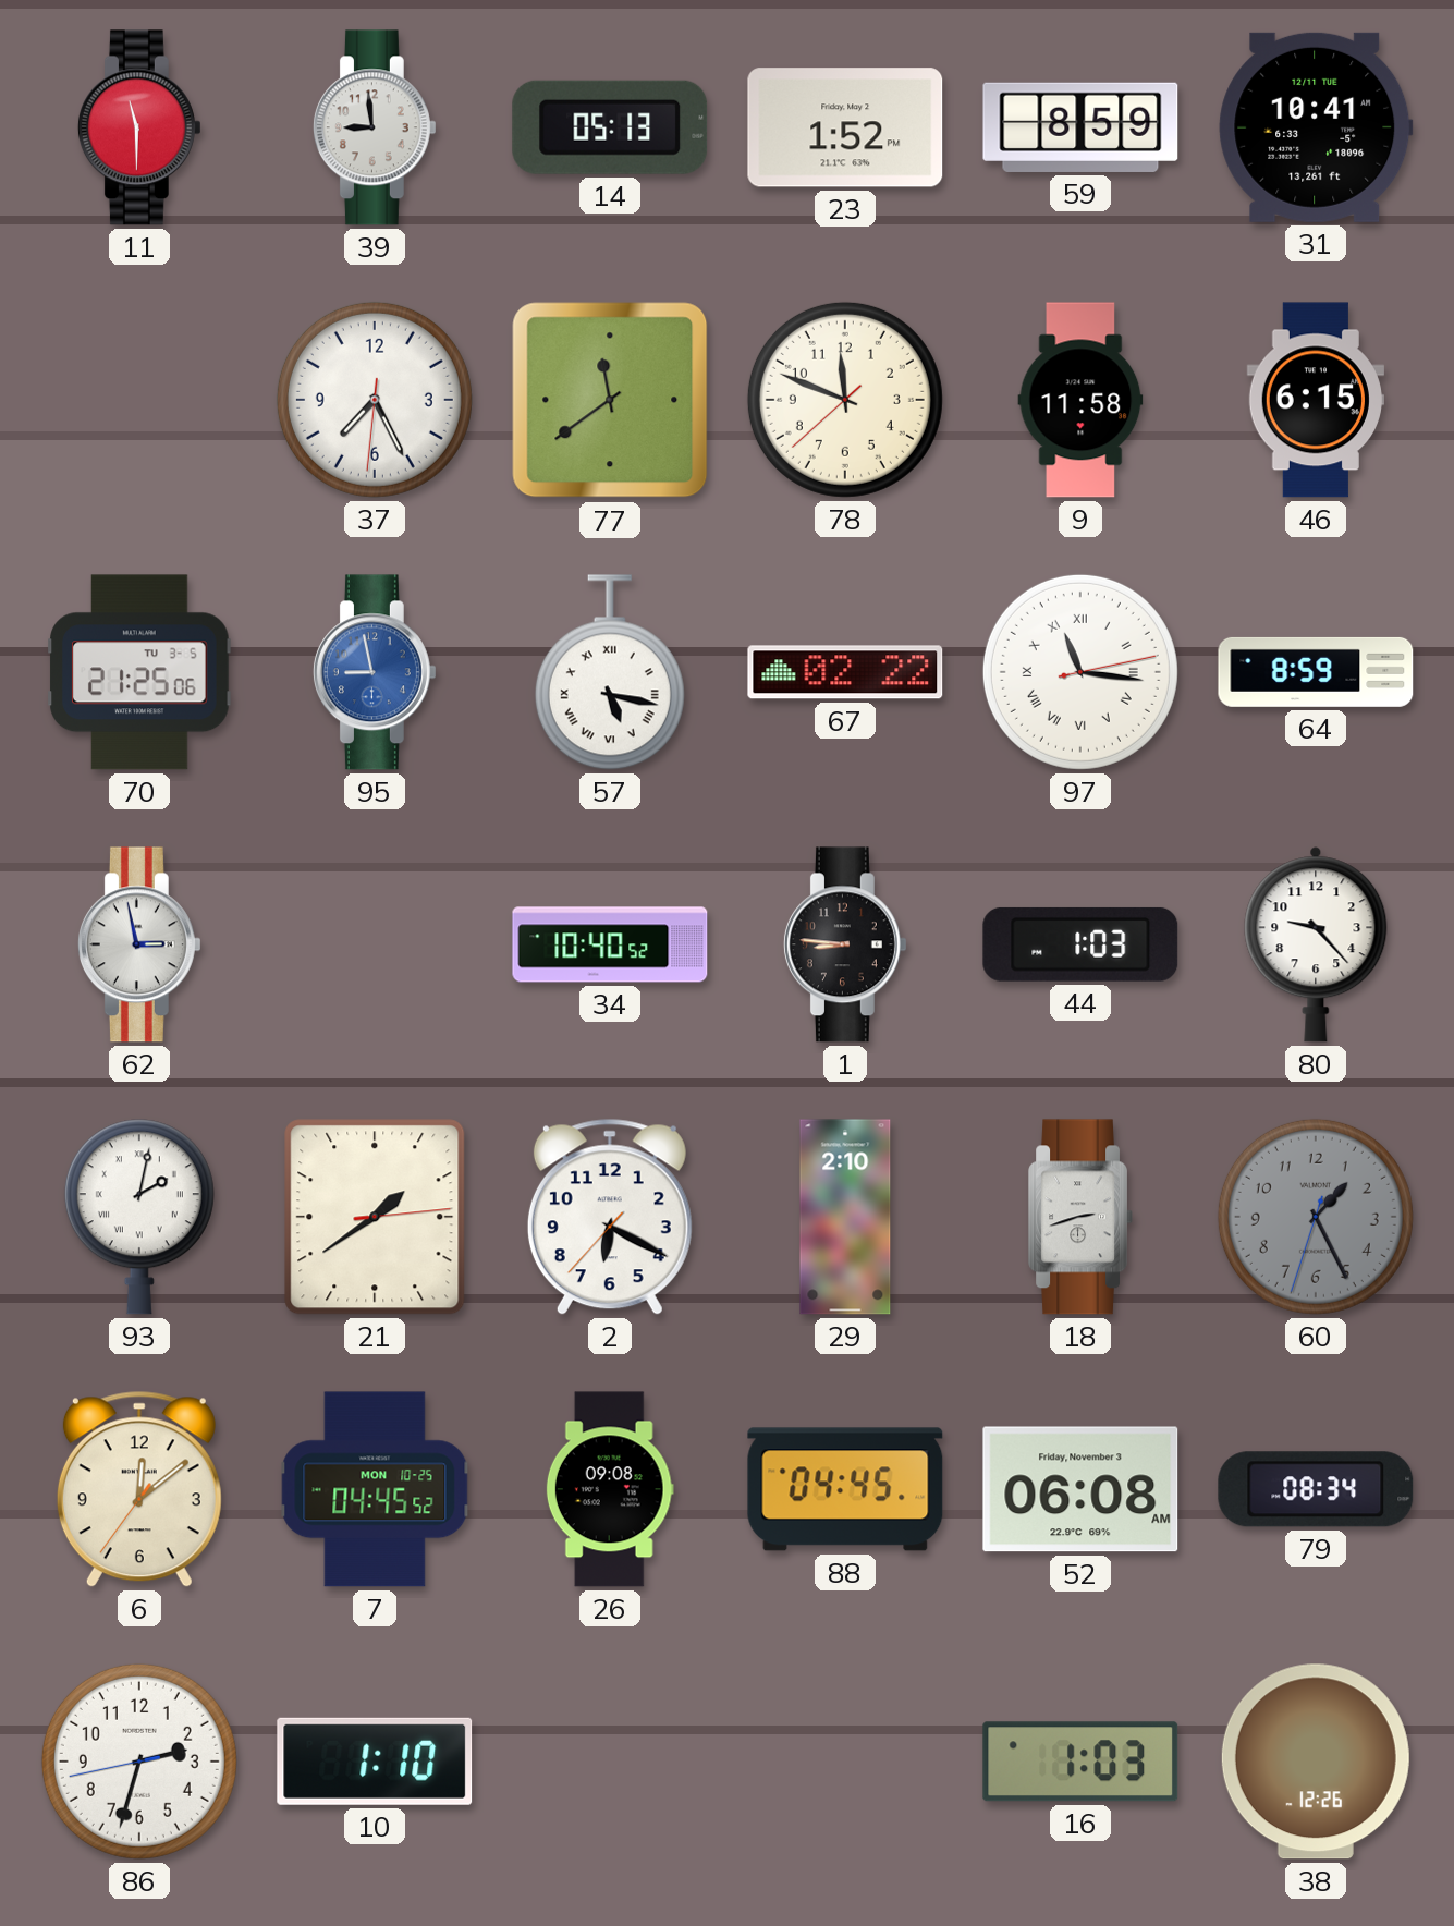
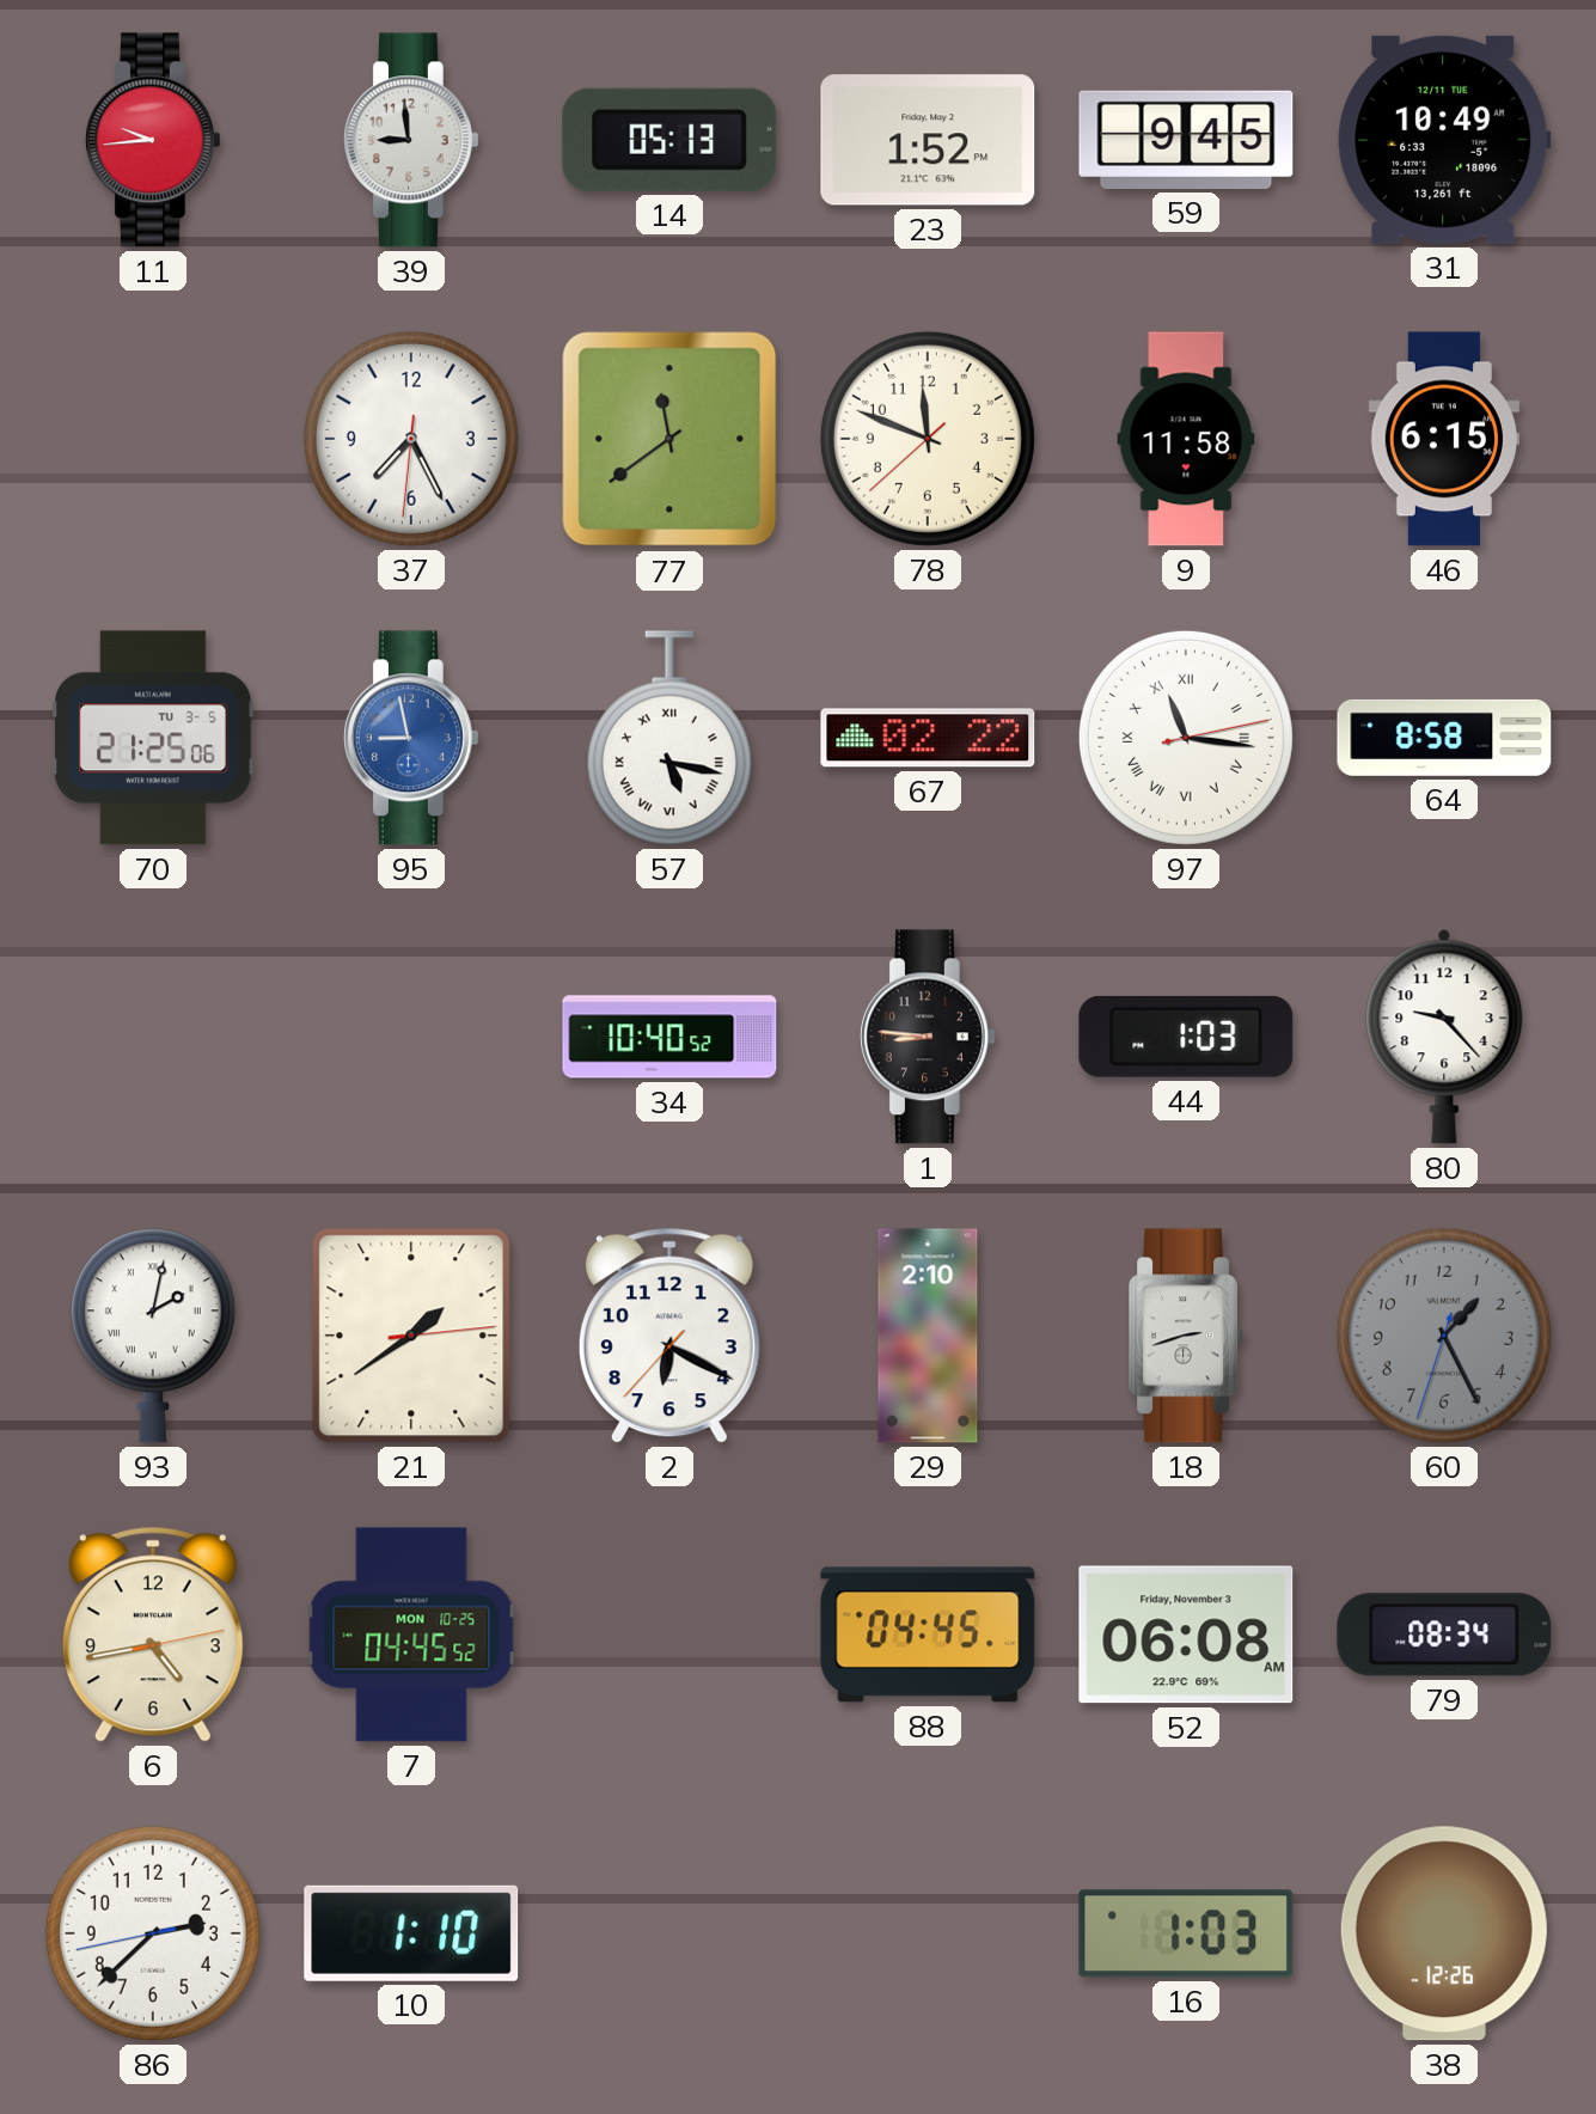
11: 11:30 -> 9:44 (153, 140)
59: 8:59 -> 9:45 (1186, 140)
31: 10:41 -> 10:49 (1444, 140)
64: 8:59 -> 8:58 (1444, 738)
62: 2:58 -> none (139, 944)
6: 12:08 -> 4:43 (153, 1635)
26: 09:08 -> none (610, 1489)
86: 2:32 -> 2:37 (153, 1933)
